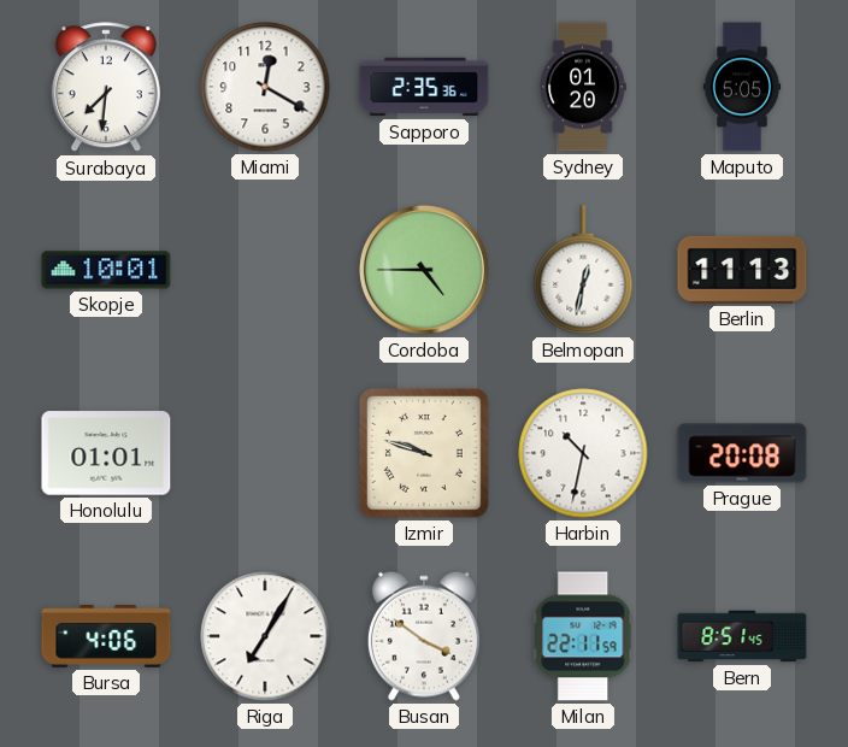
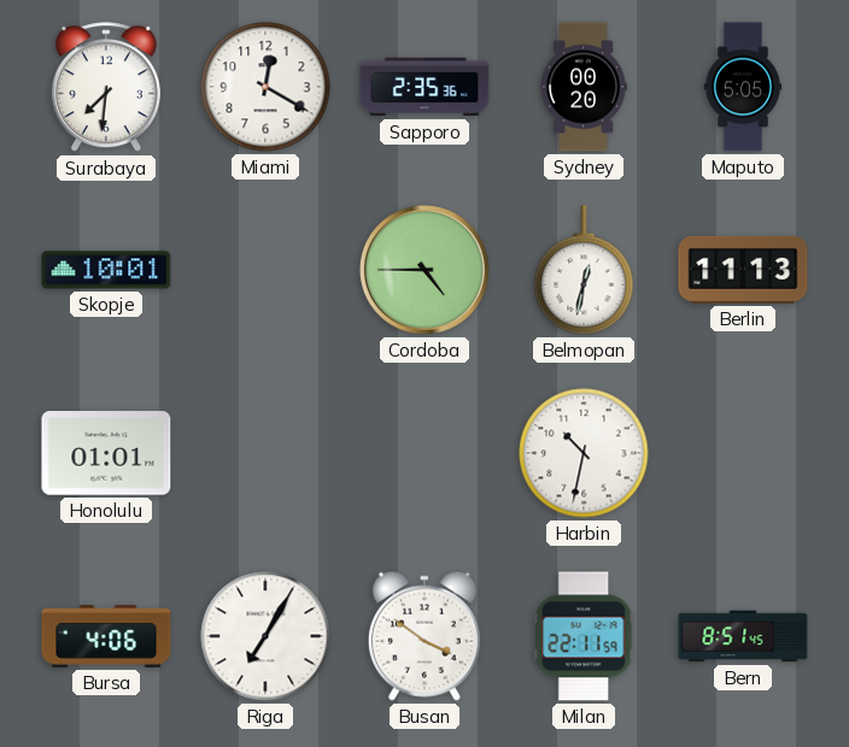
Sydney: 01:20 -> 00:20 (584, 87)
Izmir: 9:48 -> none (424, 453)
Prague: 20:08 -> none (742, 453)
